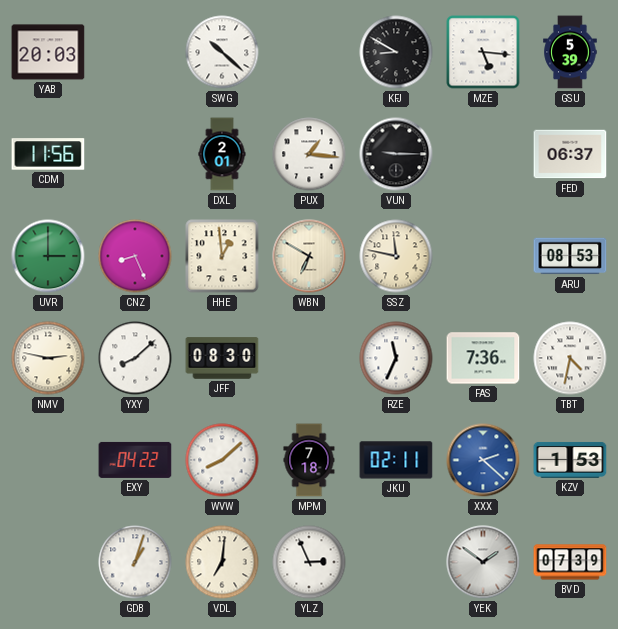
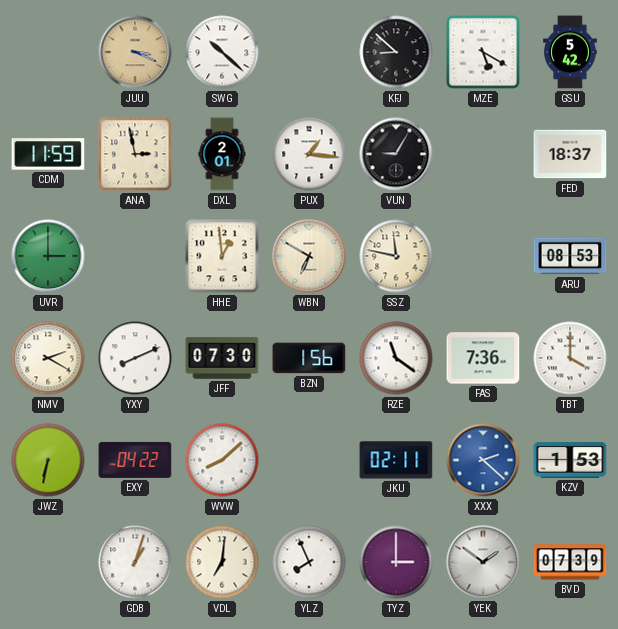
YAB: 20:03 -> none (48, 52)
JUU: none -> 3:19 (135, 52)
KFJ: 8:50 -> 8:52 (396, 52)
MZE: 5:16 -> 5:20 (483, 52)
GSU: 5:39 -> 5:42 (570, 52)
CDM: 11:56 -> 11:59 (48, 154)
ANA: none -> 2:58 (135, 154)
VUN: 9:15 -> 9:05 (396, 154)
FED: 06:37 -> 18:37 (570, 154)
CNZ: 8:26 -> none (135, 256)
NMV: 2:47 -> 2:20 (48, 358)
YXY: 8:08 -> 8:11 (135, 358)
JFF: 08:30 -> 07:30 (222, 358)
BZN: none -> 1:56 (309, 358)
RZE: 11:34 -> 11:21 (396, 358)
TBT: 4:32 -> 4:00 (570, 358)
JWZ: none -> 6:32 (48, 460)
MPM: 7:18 -> none (309, 460)
YLZ: 2:56 -> 7:56 (309, 562)
TYZ: none -> 3:00 (396, 562)
